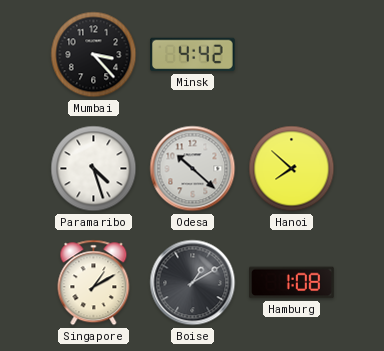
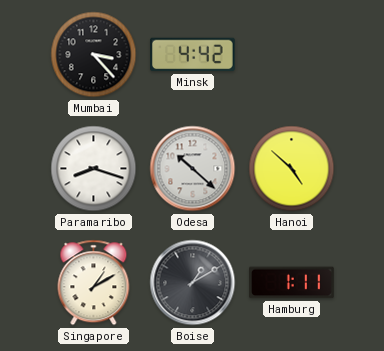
Paramaribo: 4:27 -> 8:18 (94, 169)
Hanoi: 7:52 -> 4:52 (292, 169)
Hamburg: 1:08 -> 1:11 (292, 283)
